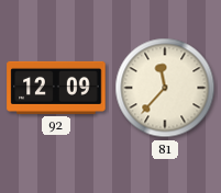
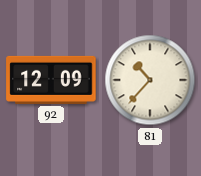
81: 11:37 -> 10:37 (150, 80)
